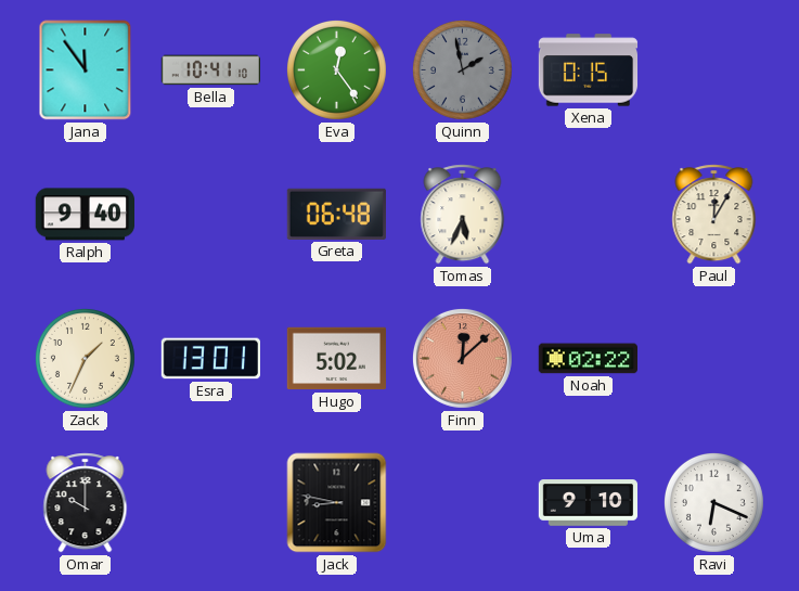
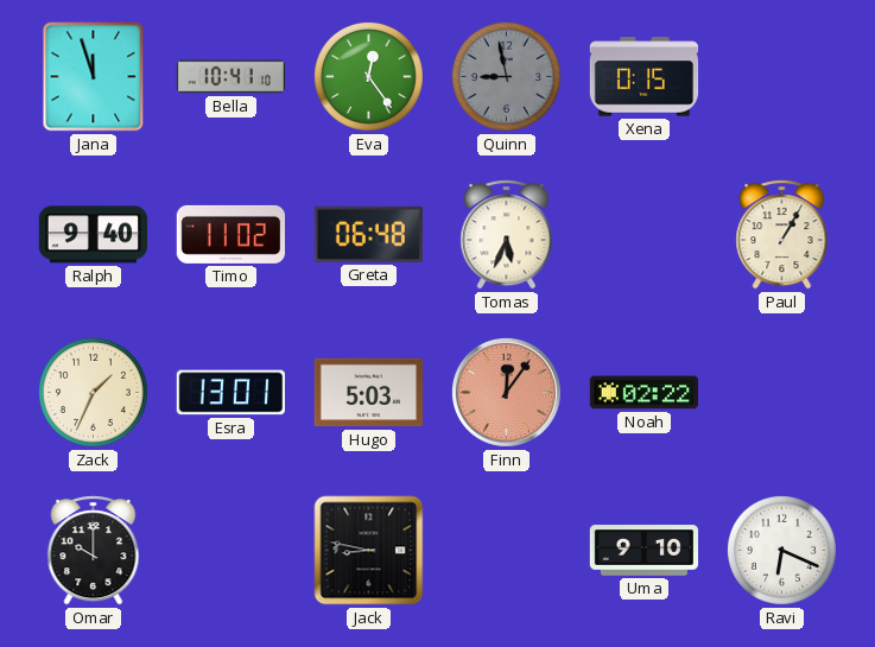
Jana: 11:54 -> 11:57 (94, 77)
Quinn: 1:58 -> 8:58 (506, 76)
Timo: none -> 11:02 (230, 234)
Paul: 12:05 -> 1:05 (782, 235)
Hugo: 5:02 -> 5:03 (368, 393)
Finn: 12:08 -> 12:06 (506, 392)
